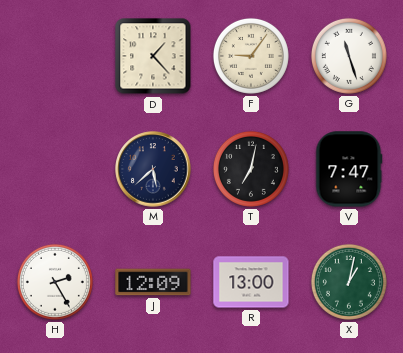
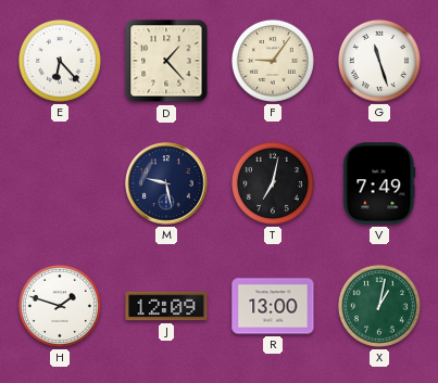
E: none -> 6:23 (60, 61)
M: 5:38 -> 9:28 (166, 183)
V: 7:47 -> 7:49 (379, 183)
H: 2:25 -> 1:48 (60, 306)
